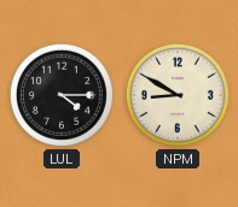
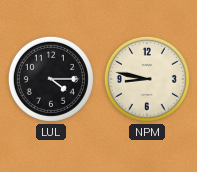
NPM: 8:50 -> 8:47 (147, 79)
